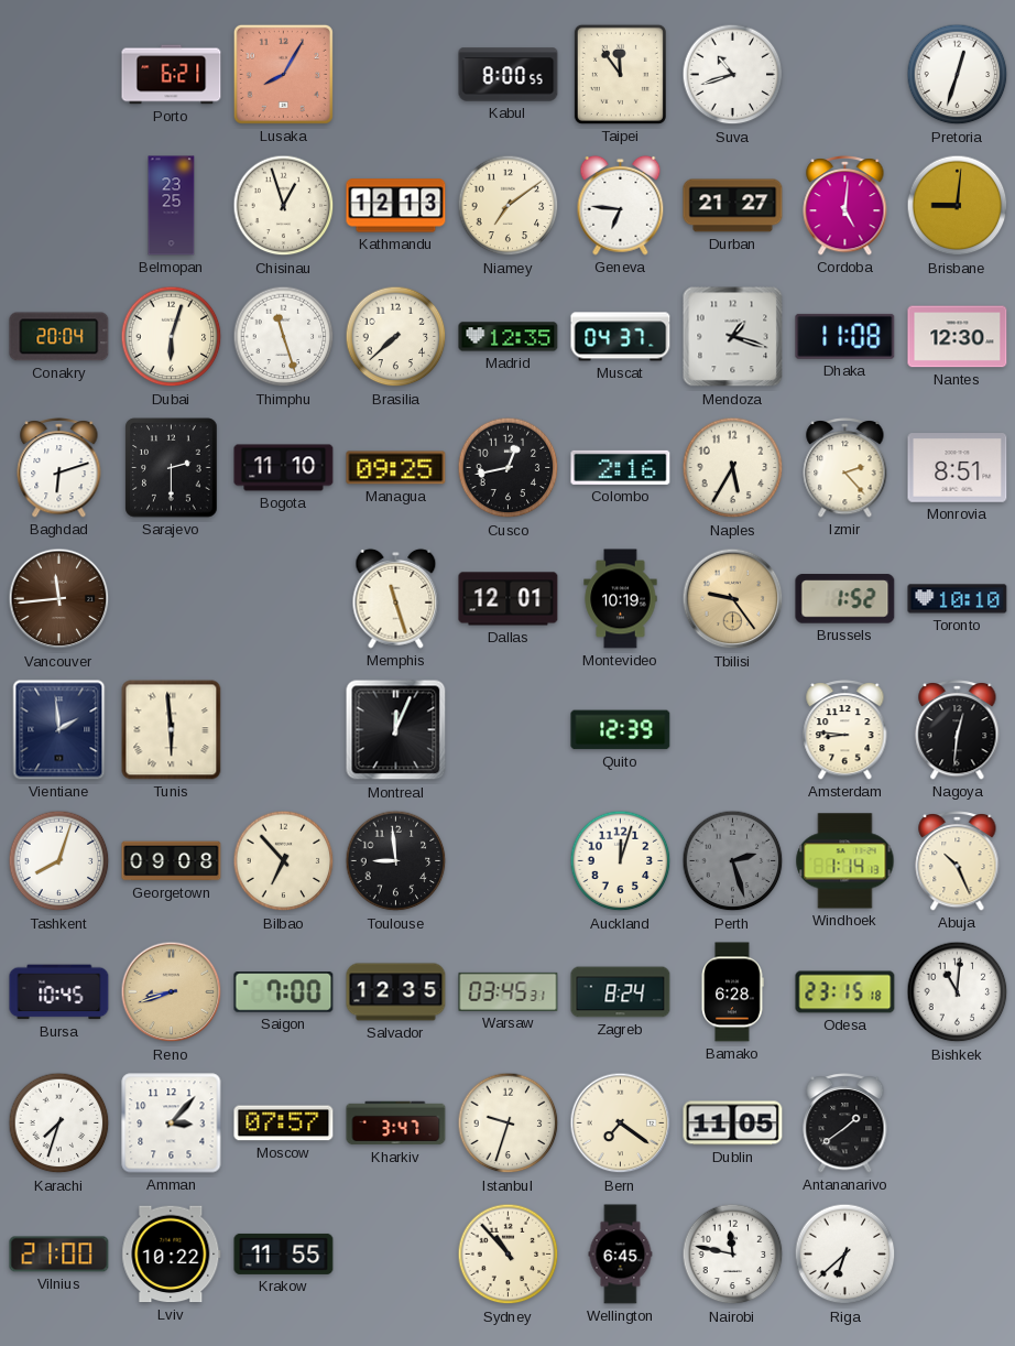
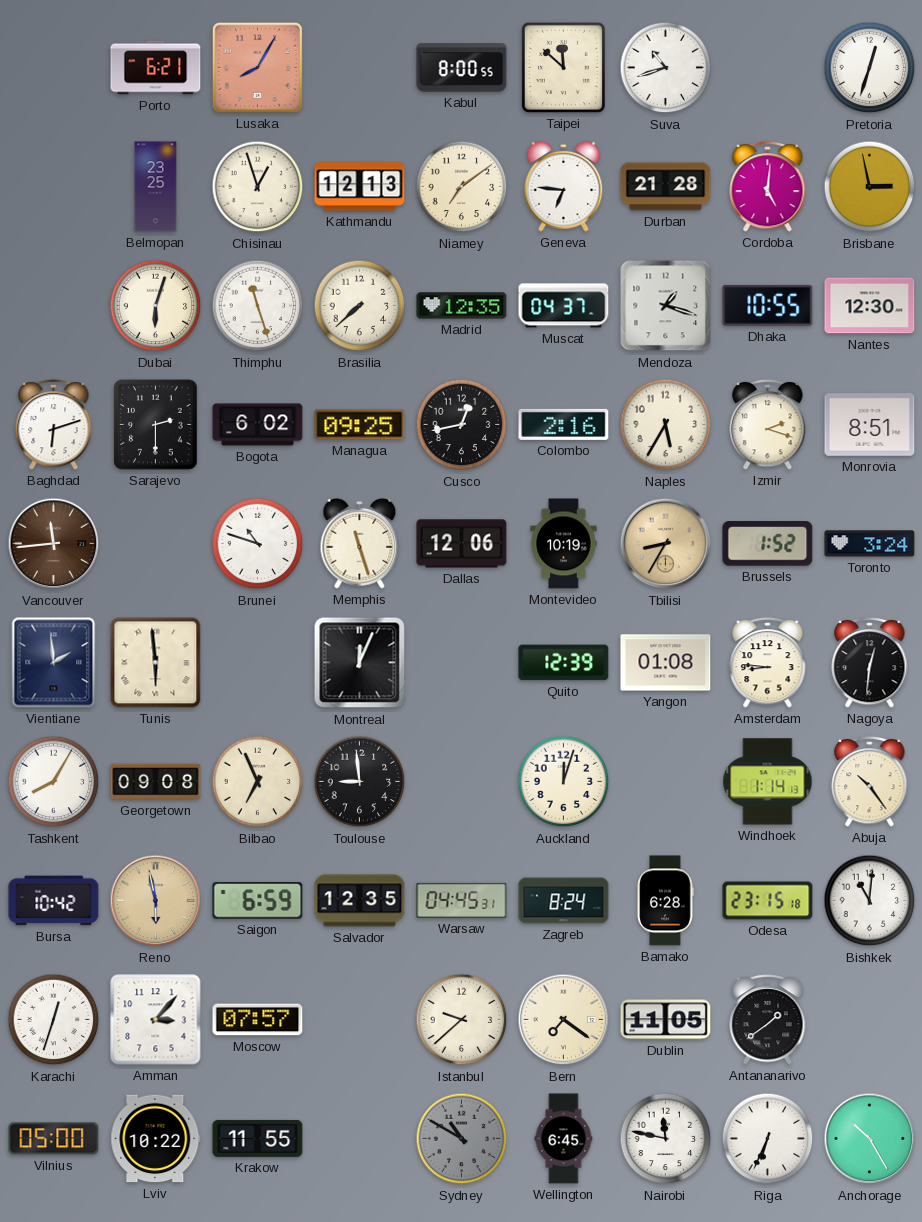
Taipei: 11:54 -> 11:52 (563, 67)
Durban: 21:27 -> 21:28 (666, 187)
Brisbane: 9:01 -> 2:58 (870, 187)
Conakry: 20:04 -> none (59, 337)
Dhaka: 11:08 -> 10:55 (768, 305)
Bogota: 11:10 -> 6:02 (258, 425)
Izmir: 2:23 -> 2:18 (768, 424)
Brunei: none -> 10:48 (258, 544)
Dallas: 12:01 -> 12:06 (462, 544)
Tbilisi: 9:24 -> 8:35 (666, 544)
Toronto: 10:10 -> 3:24 (870, 544)
Yangon: none -> 01:08 (666, 663)
Tashkent: 8:03 -> 8:05 (54, 782)
Bilbao: 6:53 -> 6:56 (258, 782)
Perth: 2:27 -> none (733, 861)
Abuja: 10:26 -> 10:24 (870, 781)
Bursa: 10:45 -> 10:42 (54, 901)
Reno: 8:42 -> 5:58 (156, 901)
Saigon: 7:00 -> 6:59 (258, 901)
Warsaw: 03:45 -> 04:45 (462, 900)
Karachi: 7:33 -> 12:33 (54, 1020)
Kharkiv: 3:47 -> none (396, 1124)
Istanbul: 9:33 -> 9:38 (462, 1020)
Vilnius: 21:00 -> 05:00 (54, 1139)
Sydney: 10:53 -> 10:50 (462, 1139)
Sydney dial: cream -> grey (462, 1139)
Riga: 6:38 -> 6:34 (768, 1139)
Anchorage: none -> 10:25 (870, 1139)
